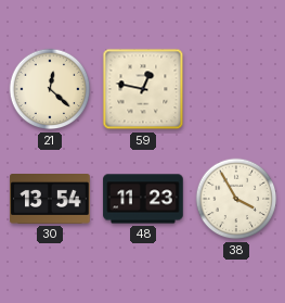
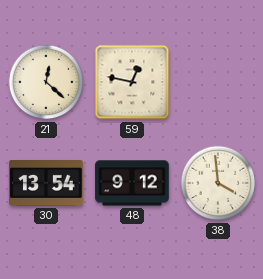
48: 11:23 -> 9:12 (132, 183)
38: 3:55 -> 3:59 (218, 183)
